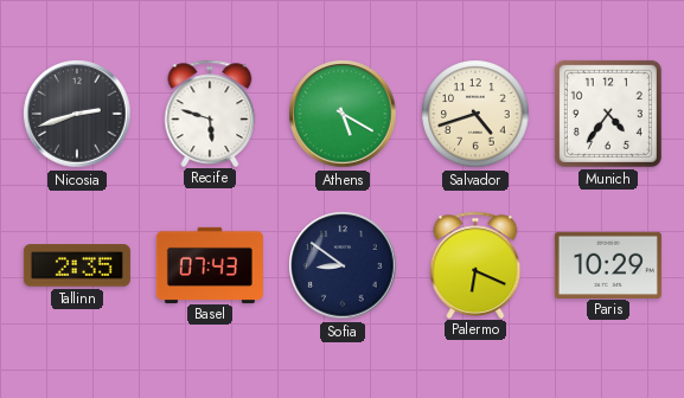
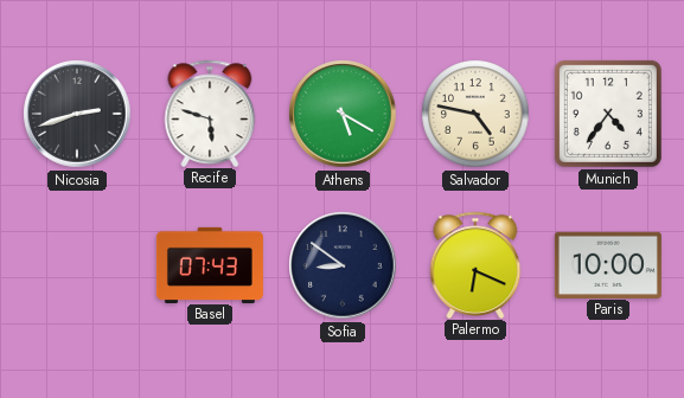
Salvador: 4:42 -> 4:47 (475, 114)
Tallinn: 2:35 -> none (77, 265)
Paris: 10:29 -> 10:00 (608, 264)
